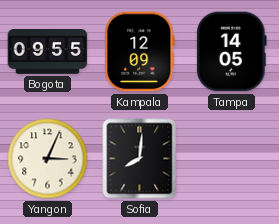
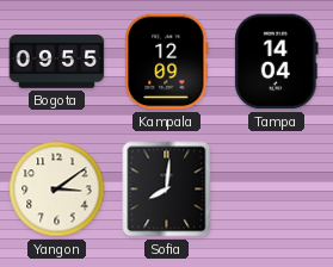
Tampa: 14:05 -> 14:04 (277, 62)
Yangon: 3:04 -> 3:09 (57, 190)
